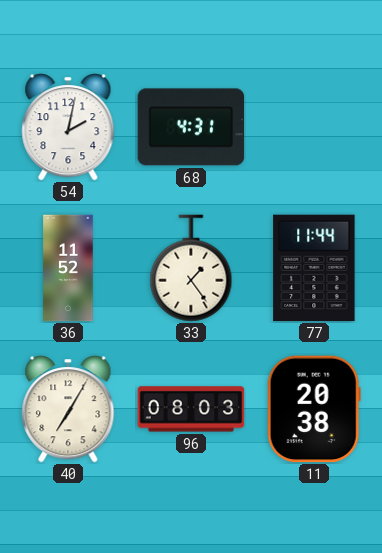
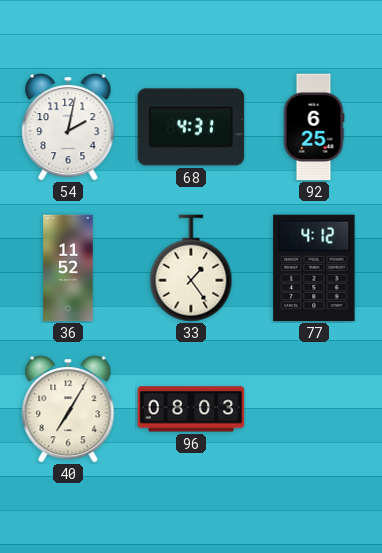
92: none -> 6:25 (314, 127)
77: 11:44 -> 4:12 (314, 268)
11: 20:38 -> none (314, 409)
